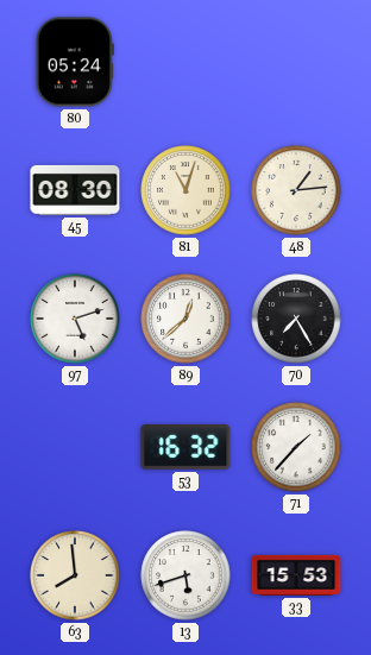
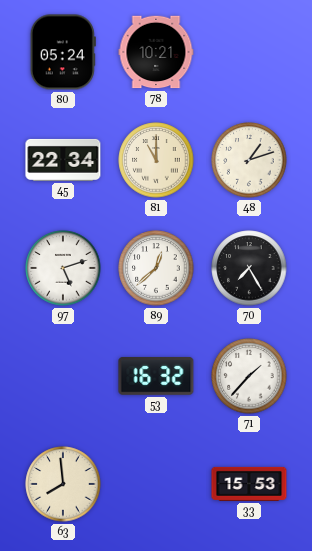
78: none -> 10:21 (156, 52)
45: 08:30 -> 22:34 (63, 160)
81: 11:03 -> 11:00 (156, 160)
48: 1:14 -> 1:12 (249, 160)
13: 5:42 -> none (185, 575)
